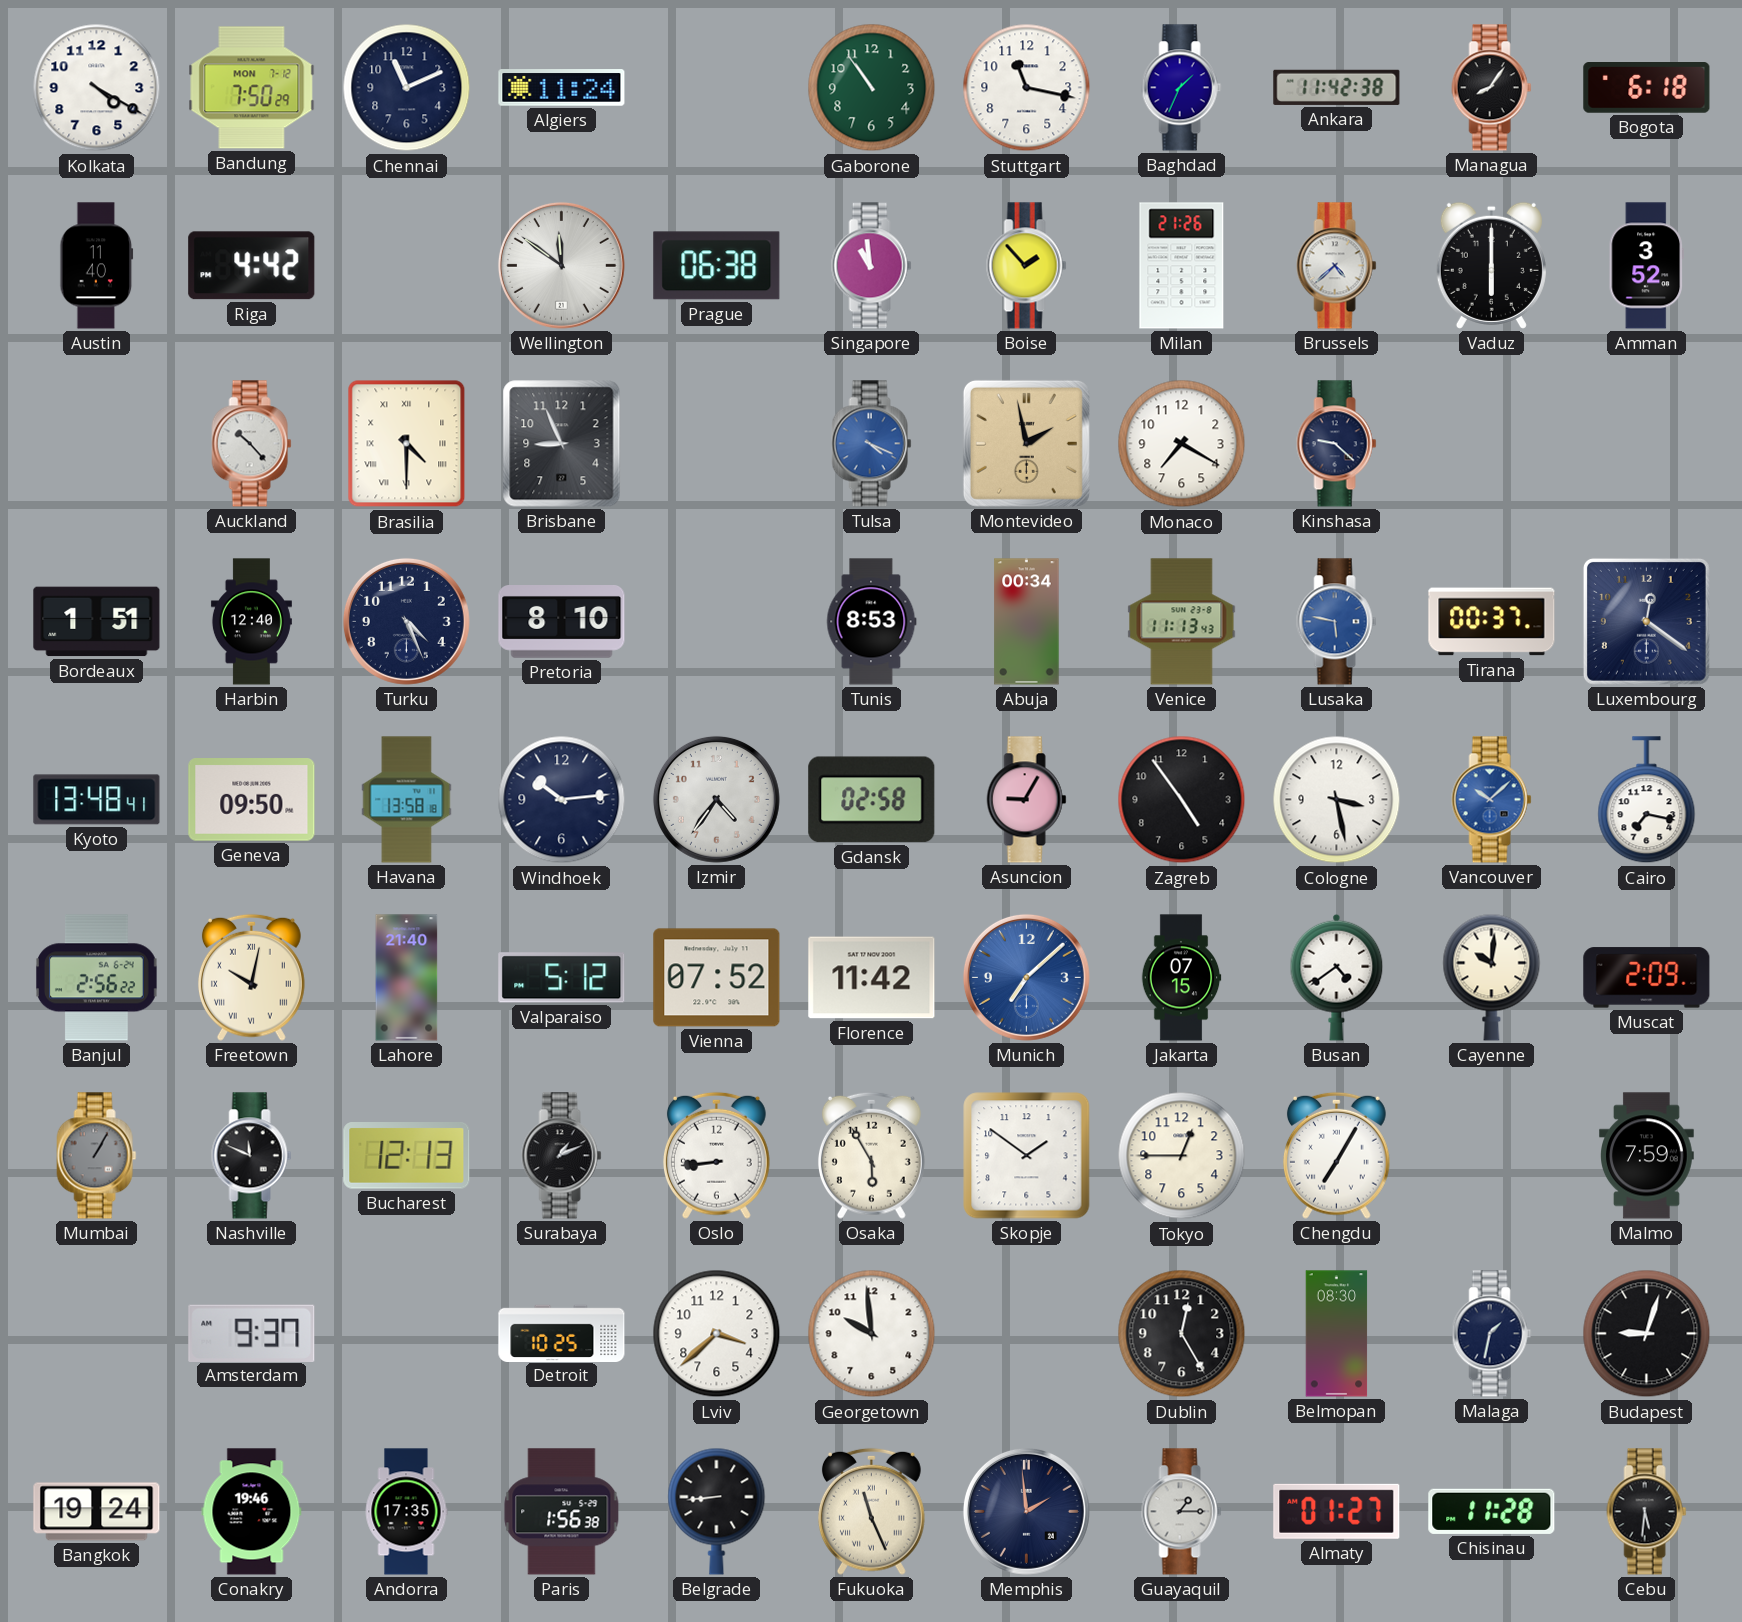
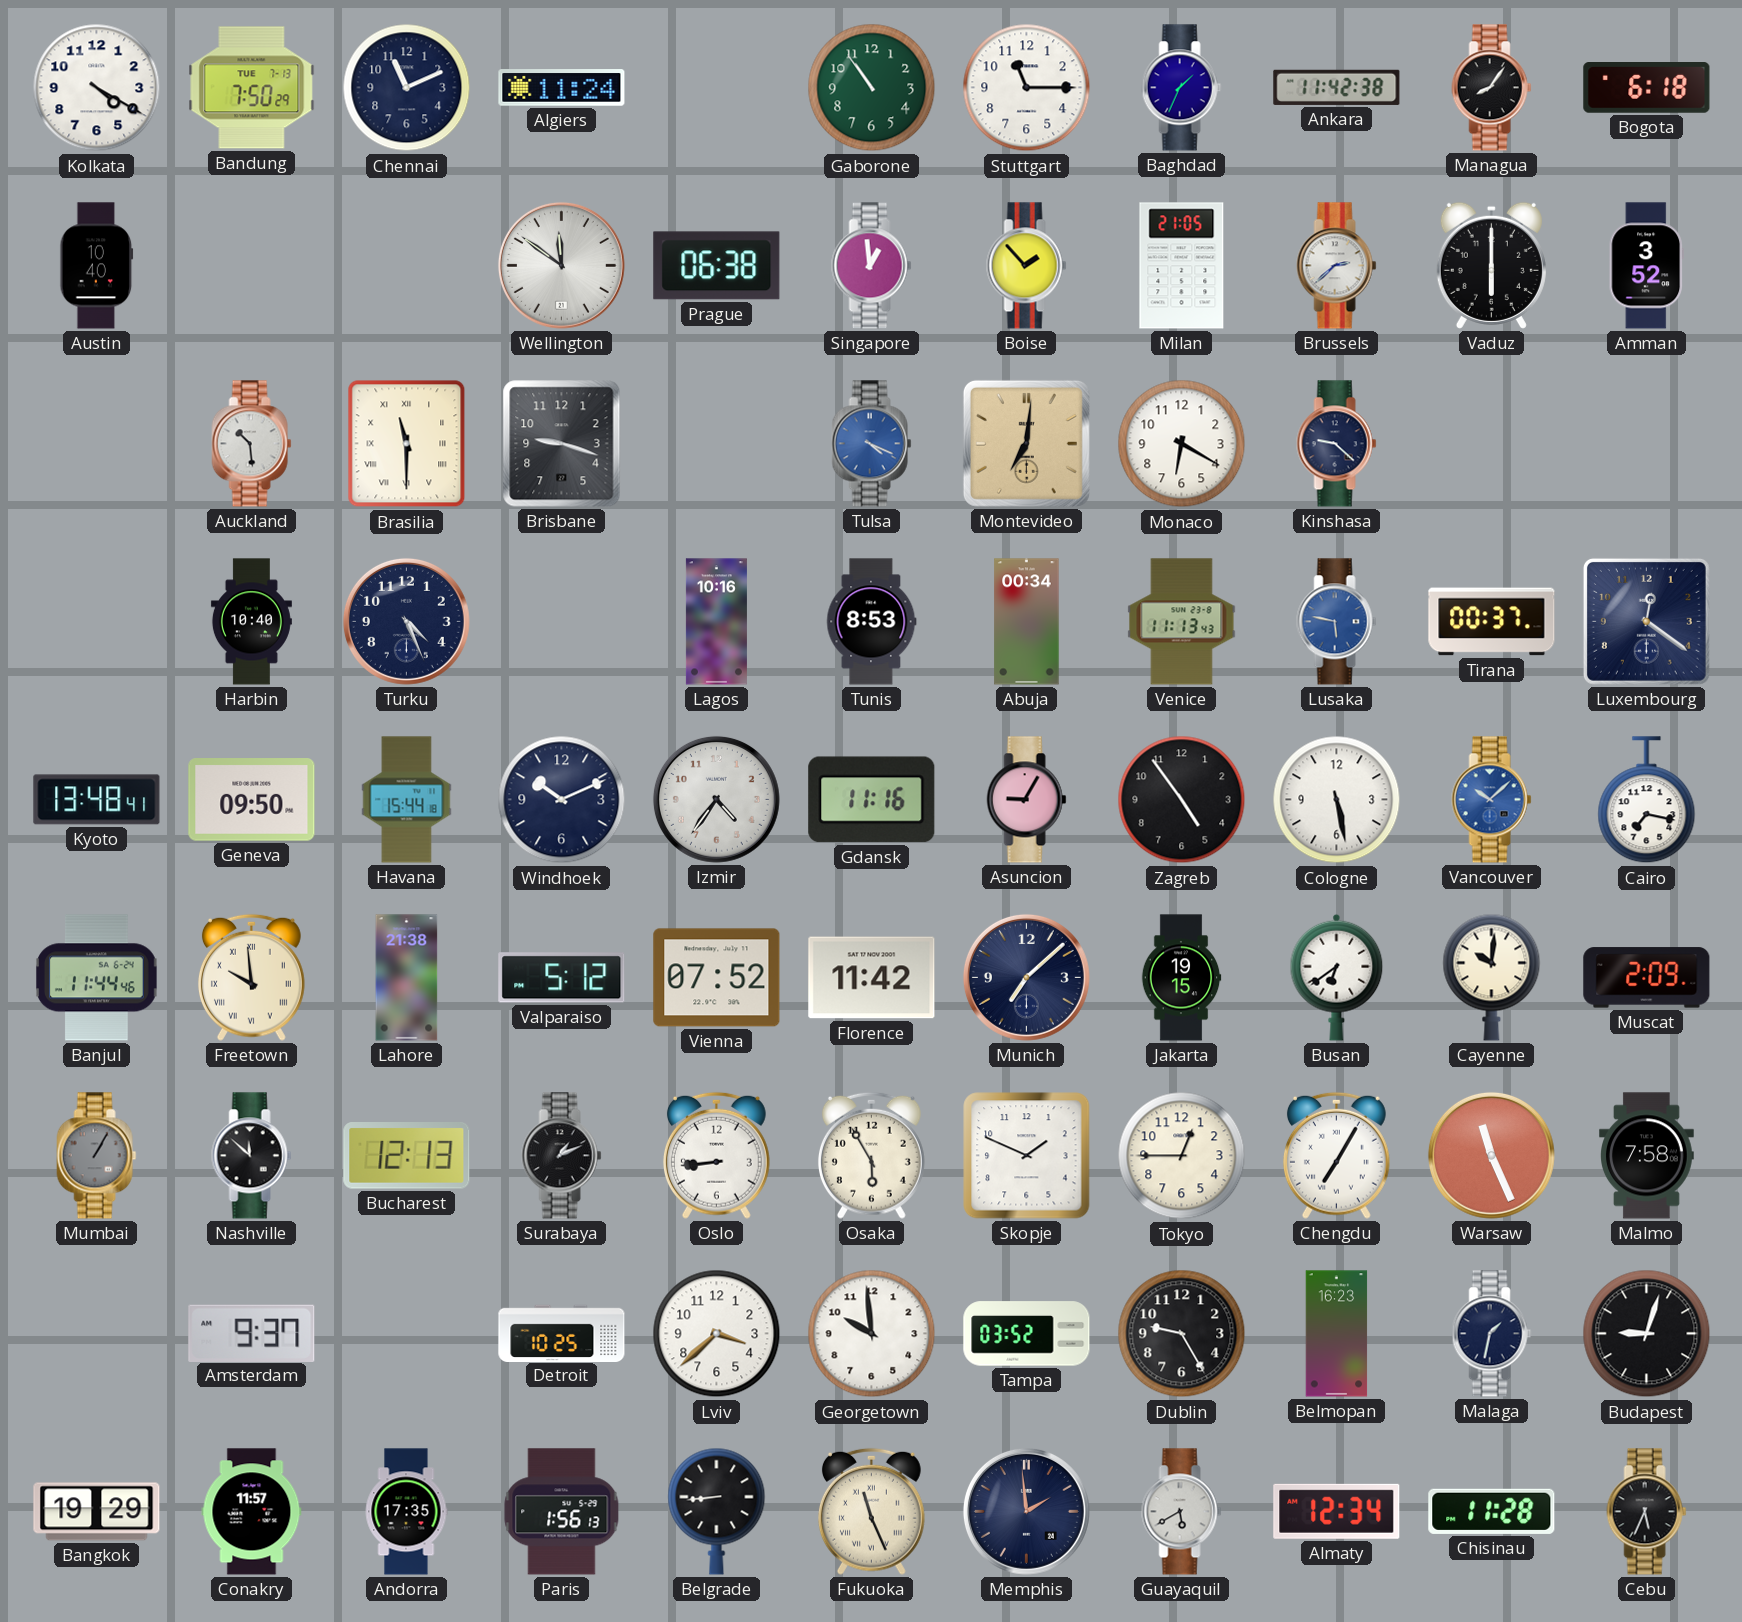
Bandung date: MON 7-12 -> TUE 7-13 (252, 88)
Stuttgart: 11:17 -> 11:15 (1027, 88)
Austin: 11:40 -> 10:40 (97, 266)
Riga: 4:42 -> none (252, 266)
Singapore: 10:59 -> 12:59 (872, 266)
Milan: 21:26 -> 21:05 (1182, 266)
Brussels: 4:38 -> 2:38 (1337, 266)
Auckland: 10:23 -> 10:29 (252, 444)
Brasilia: 4:30 -> 11:30 (407, 444)
Brisbane: 8:56 -> 9:18 (562, 444)
Montevideo: 1:58 -> 7:01 (1026, 443)
Monaco: 7:20 -> 6:20 (1182, 444)
Bordeaux: 1:51 -> none (97, 622)
Harbin: 12:40 -> 10:40 (251, 622)
Pretoria: 8:10 -> none (562, 622)
Lagos: none -> 10:16 (716, 622)
Havana: 13:58 -> 15:44 (407, 800)
Windhoek: 10:14 -> 10:11 (562, 800)
Gdansk: 02:58 -> 11:16 (872, 800)
Cologne: 3:28 -> 5:28 (1337, 800)
Banjul: 2:56 -> 11:44 (97, 978)
Freetown: 10:02 -> 9:59 (251, 977)
Lahore: 21:40 -> 21:38 (407, 978)
Munich dial: blue -> navy (1026, 977)
Jakarta: 07:15 -> 19:15 (1181, 978)
Busan: 4:39 -> 6:39 (1337, 977)
Nashville: 11:49 -> 11:52 (252, 1156)
Skopje: 1:51 -> 1:49 (1027, 1156)
Warsaw: none -> 11:26 (1491, 1155)
Malmo: 7:59 -> 7:58 (1647, 1156)
Tampa: none -> 03:52 (1027, 1334)
Dublin: 12:25 -> 9:25 (1182, 1334)
Belmopan: 08:30 -> 16:23 (1337, 1334)
Bangkok: 19:24 -> 19:29 (97, 1512)
Conakry: 19:46 -> 11:57 (252, 1512)
Paris: 1:56:38 -> 1:56:13 (562, 1512)
Guayaquil: 1:15 -> 5:40 (1182, 1512)
Almaty: 01:27 -> 12:34 (1337, 1511)
Cebu: 5:31 -> 5:34 (1647, 1512)
